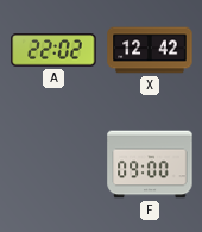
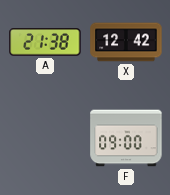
A: 22:02 -> 21:38 (45, 42)
